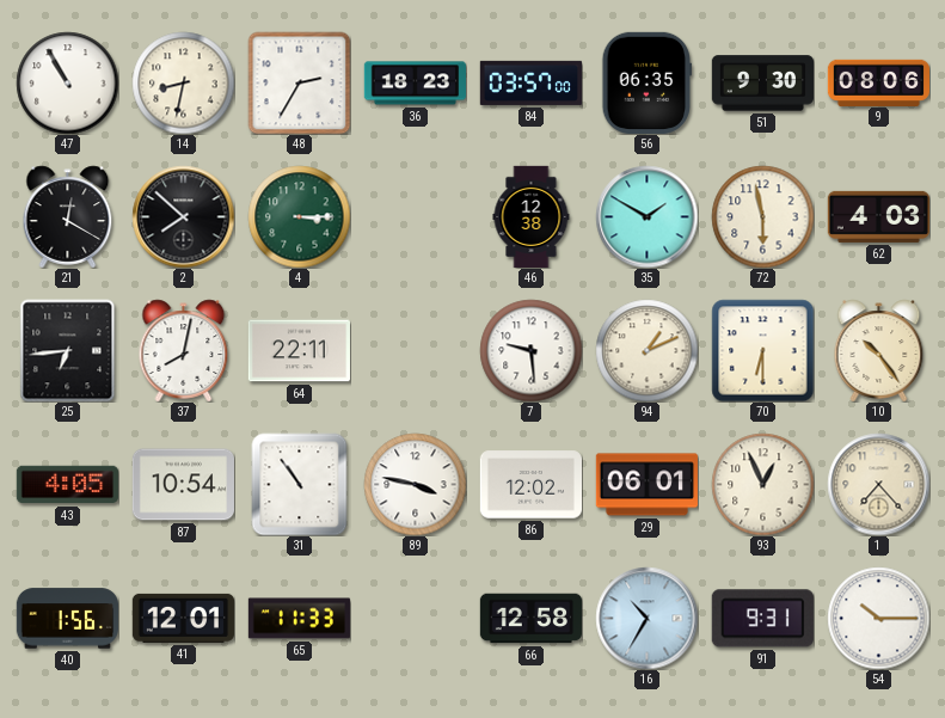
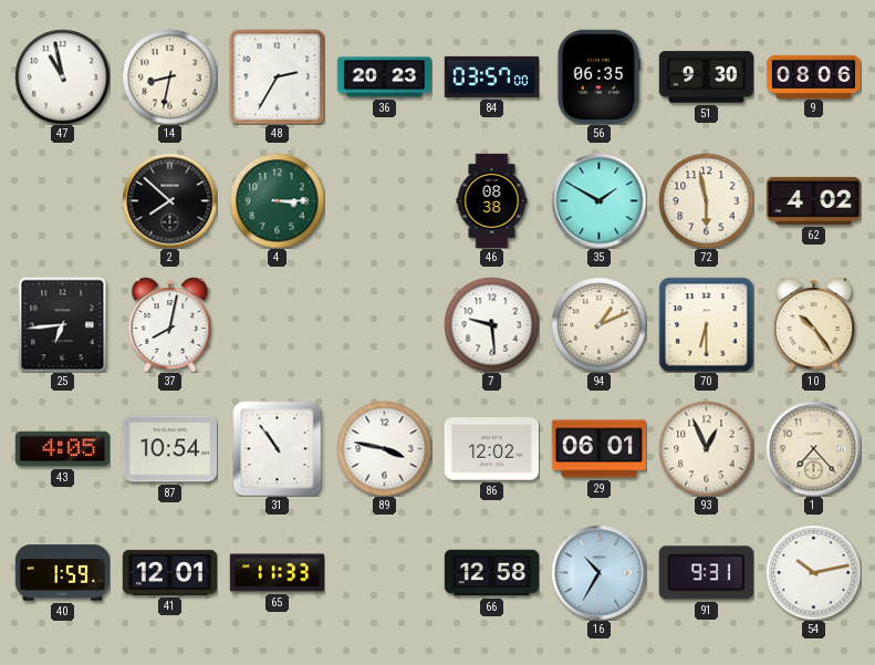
47: 10:55 -> 10:58 (62, 76)
36: 18:23 -> 20:23 (384, 77)
21: 12:20 -> none (68, 216)
46: 12:38 -> 08:38 (492, 200)
62: 4:03 -> 4:02 (813, 200)
64: 22:11 -> none (299, 351)
40: 1:56 -> 1:59 (62, 573)
54: 10:15 -> 10:13 (813, 572)
